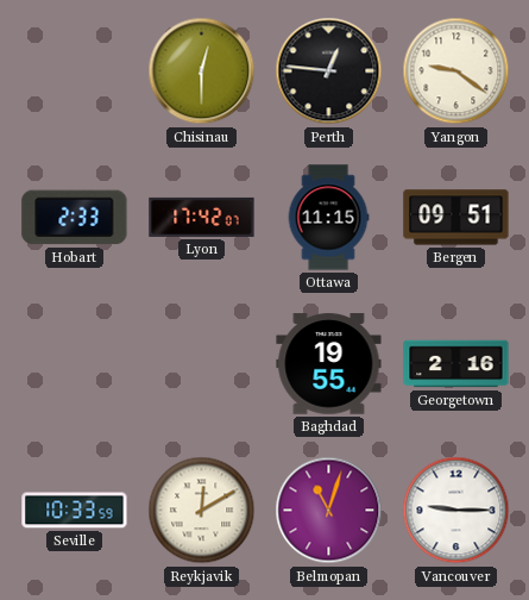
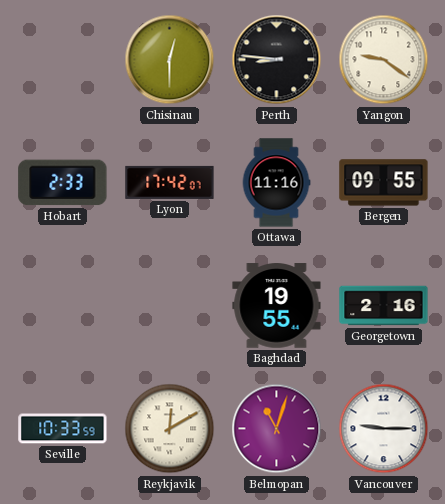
Perth: 12:46 -> 8:46 (277, 60)
Ottawa: 11:15 -> 11:16 (276, 183)
Bergen: 09:51 -> 09:55 (384, 183)
